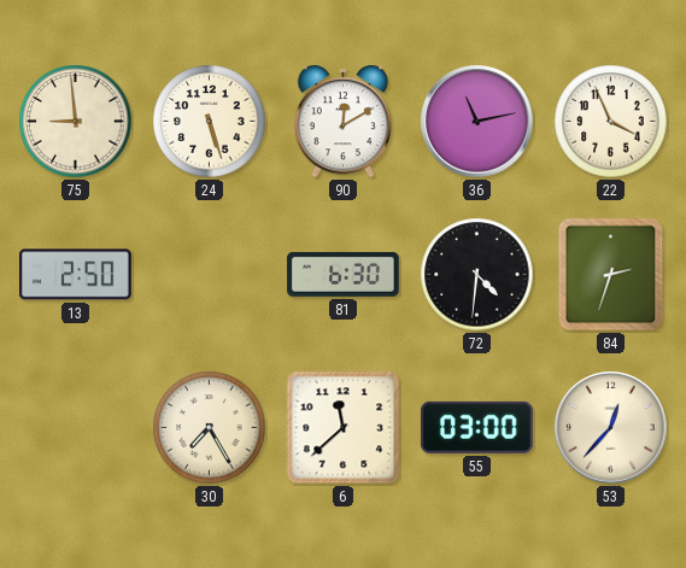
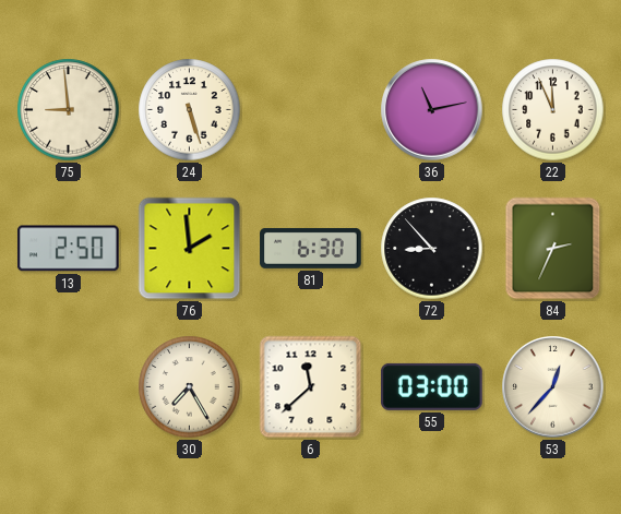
90: 12:10 -> none (344, 122)
22: 3:56 -> 11:56 (553, 110)
76: none -> 1:59 (190, 249)
72: 4:31 -> 8:53 (432, 249)
84: 2:33 -> 2:34 (553, 249)
